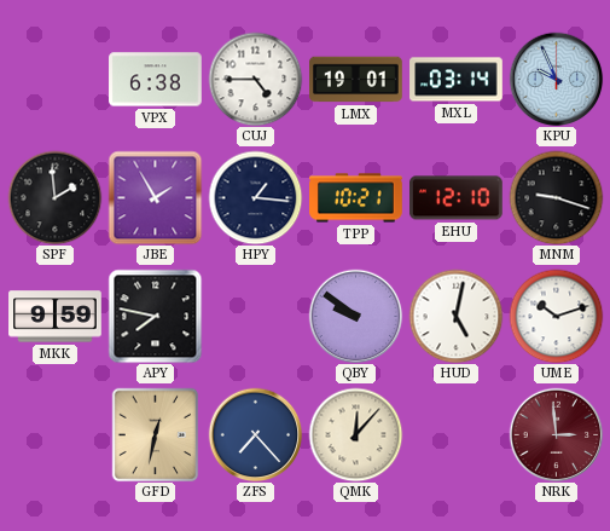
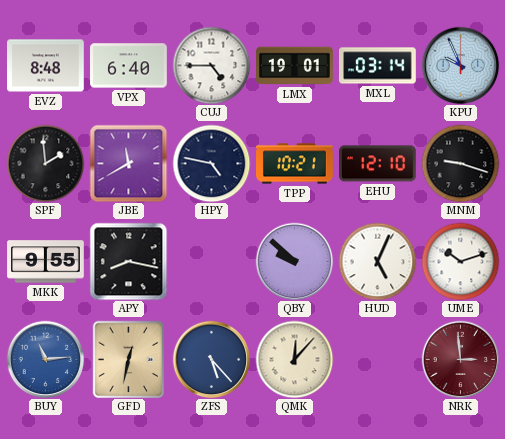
EVZ: none -> 8:48 (46, 66)
VPX: 6:38 -> 6:40 (129, 66)
JBE: 1:55 -> 11:40 (128, 163)
HPY: 1:16 -> 4:47 (211, 163)
MKK: 9:59 -> 9:55 (46, 262)
APY: 7:47 -> 8:17 (128, 261)
QBY: 9:51 -> 9:52 (294, 261)
HUD: 5:02 -> 5:04 (377, 261)
BUY: none -> 11:14 (45, 359)
ZFS: 7:23 -> 5:23 (211, 359)
